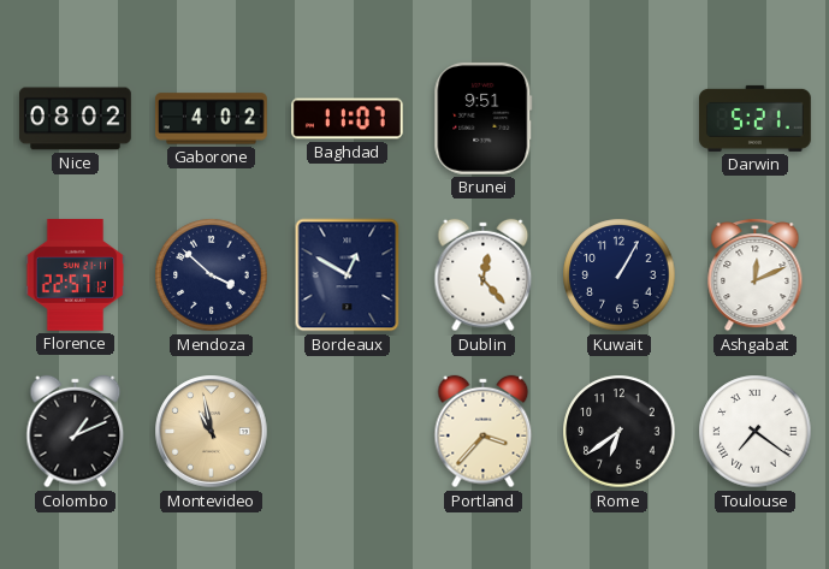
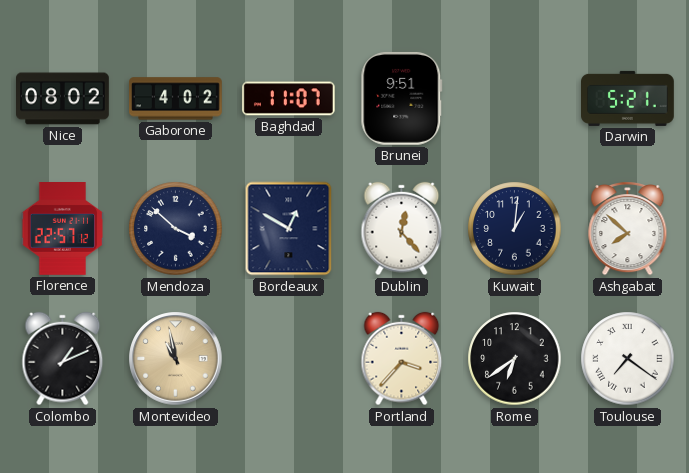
Kuwait: 1:05 -> 1:01 (515, 229)
Ashgabat: 12:11 -> 7:52 (628, 229)
